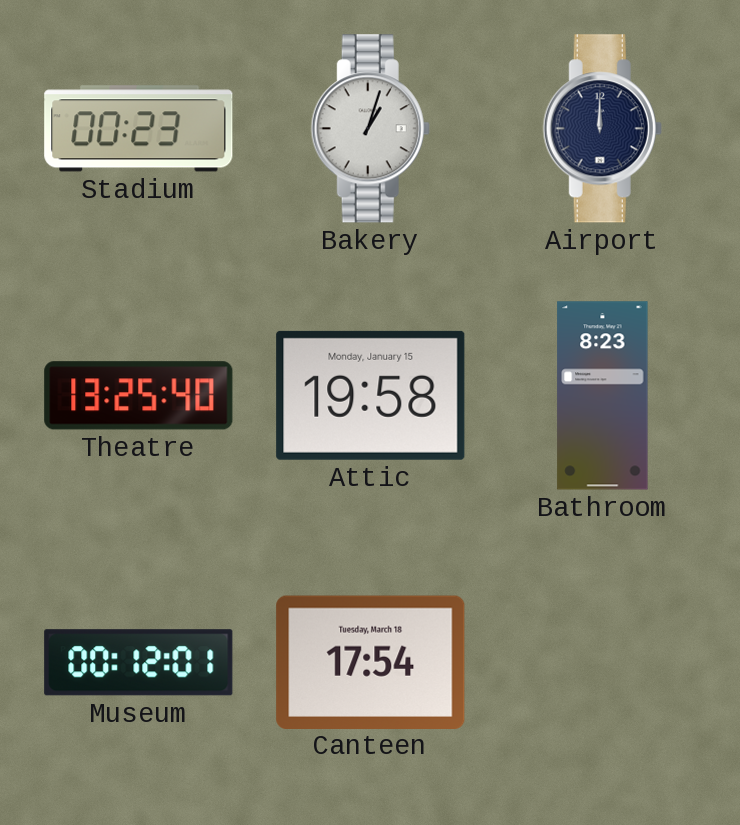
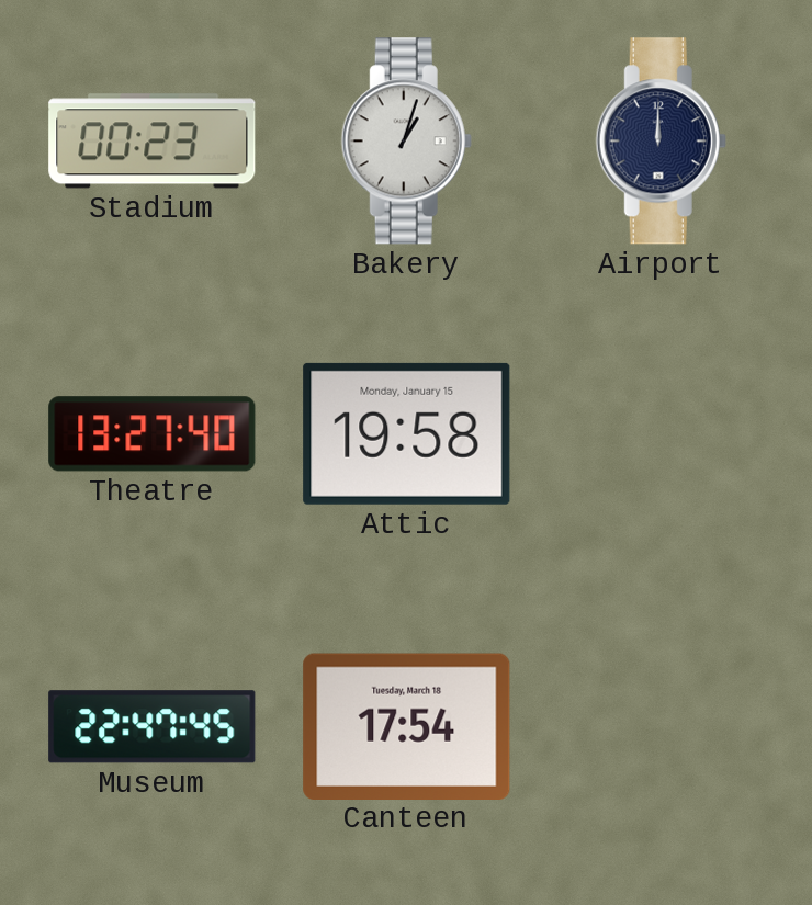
Theatre: 13:25 -> 13:27 (153, 434)
Bathroom: 8:23 -> none (603, 396)
Museum: 00:12 -> 22:47 (153, 727)
